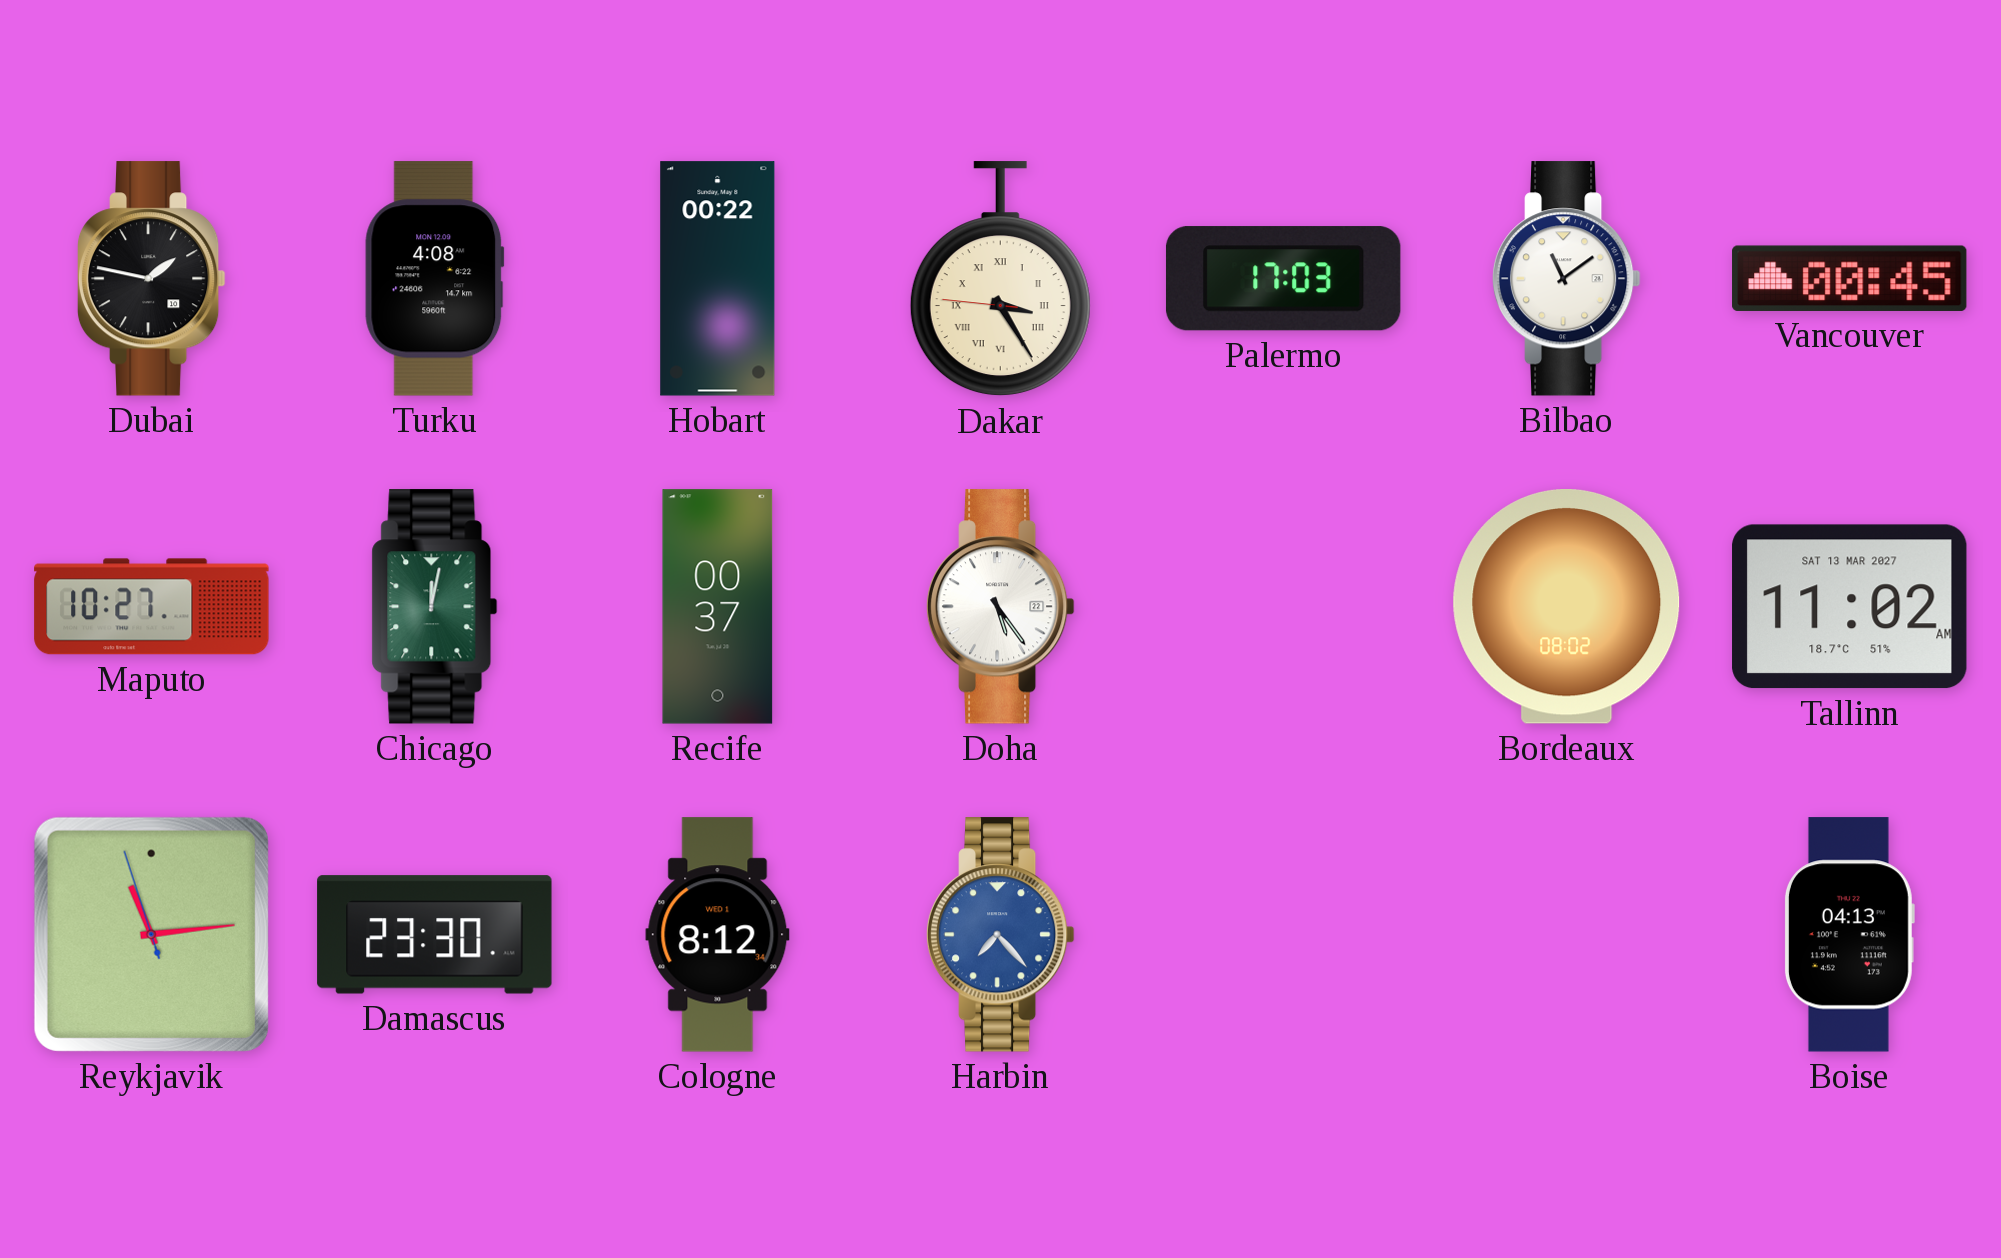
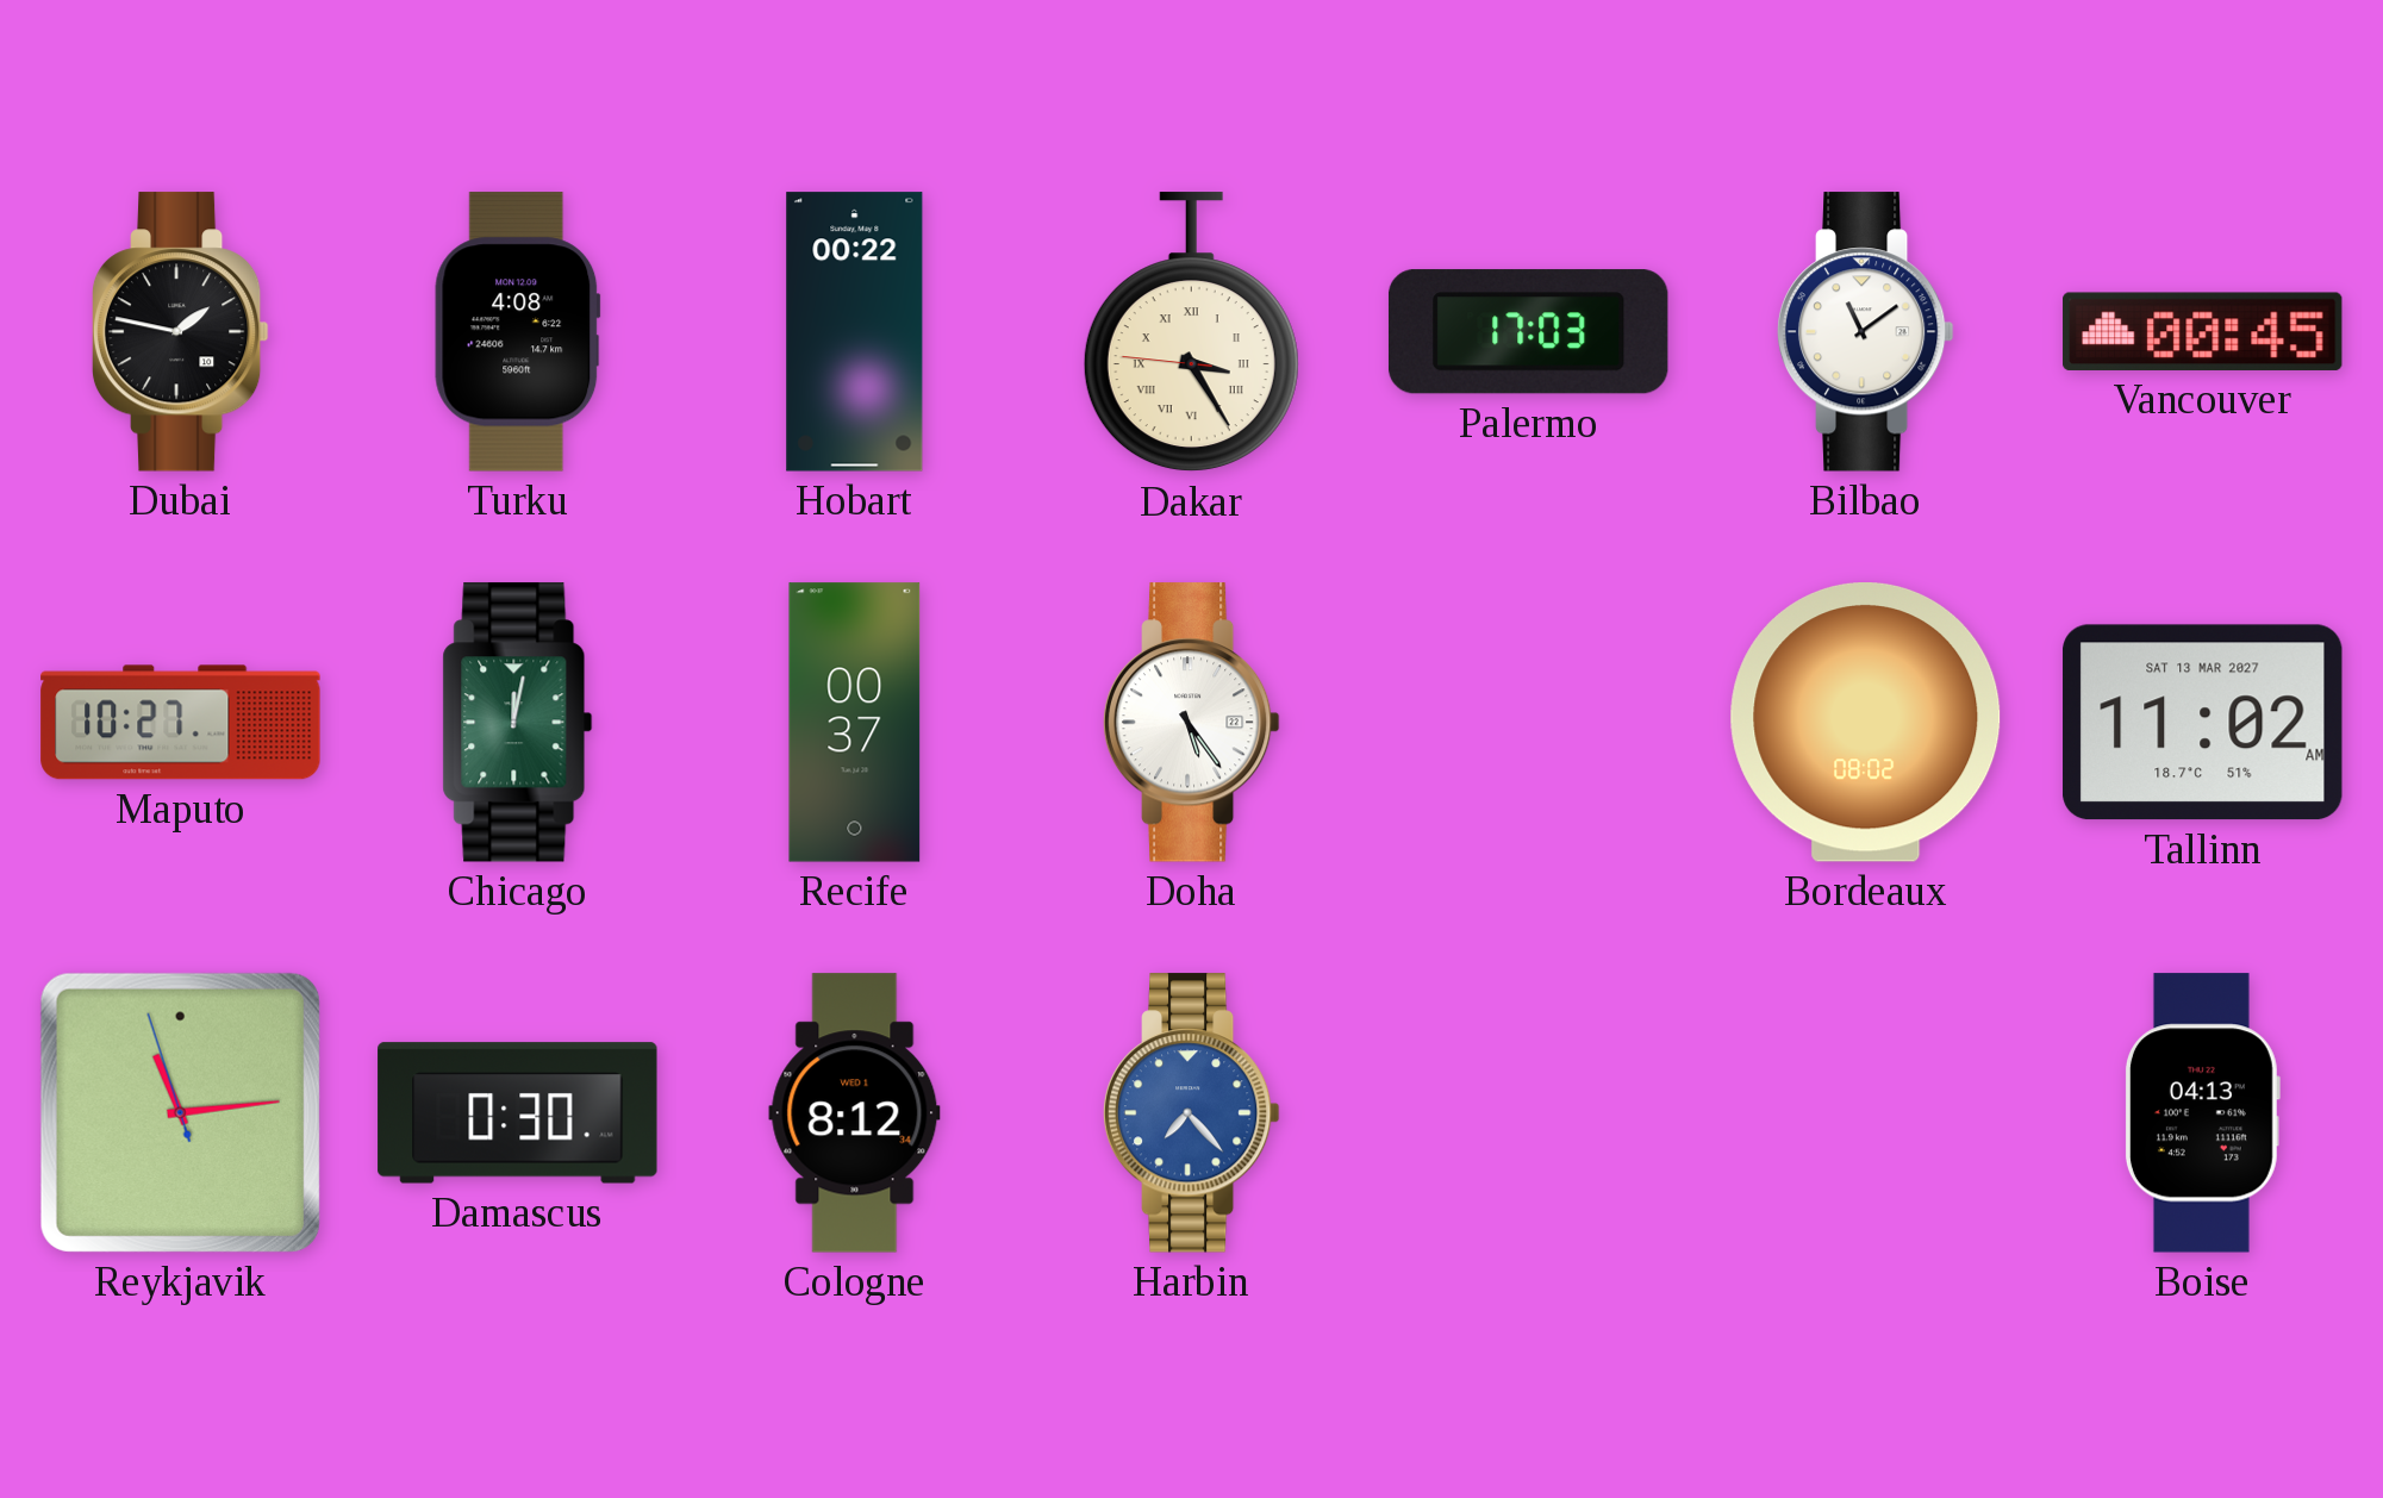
Damascus: 23:30 -> 0:30 (518, 1113)
